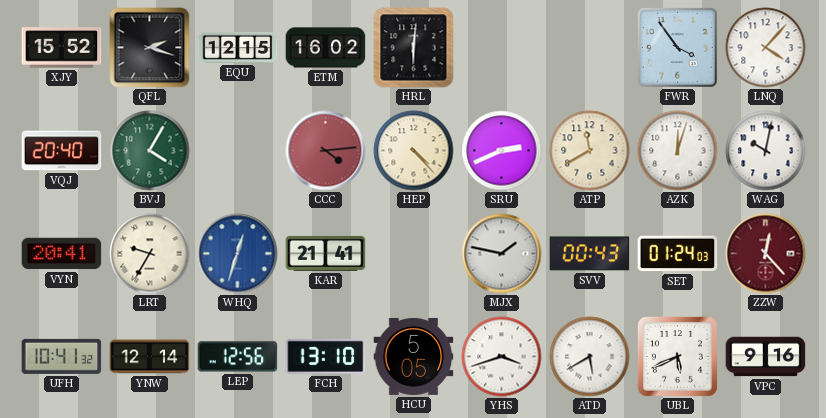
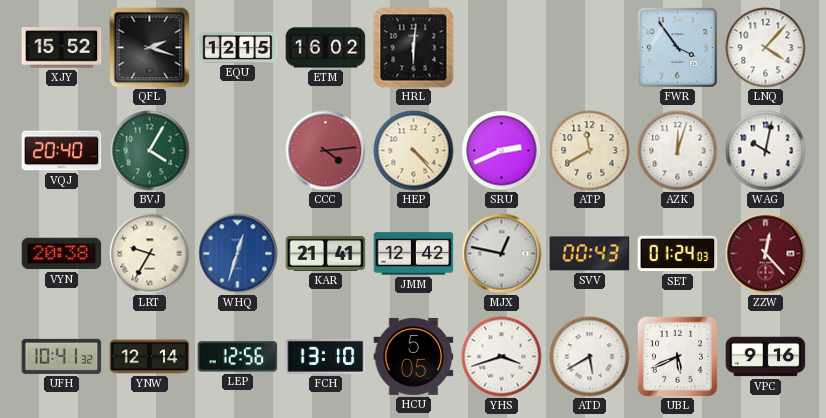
VYN: 20:41 -> 20:38 (62, 254)
JMM: none -> 12:42 (414, 254)
MJX: 1:47 -> 12:47 (502, 254)
